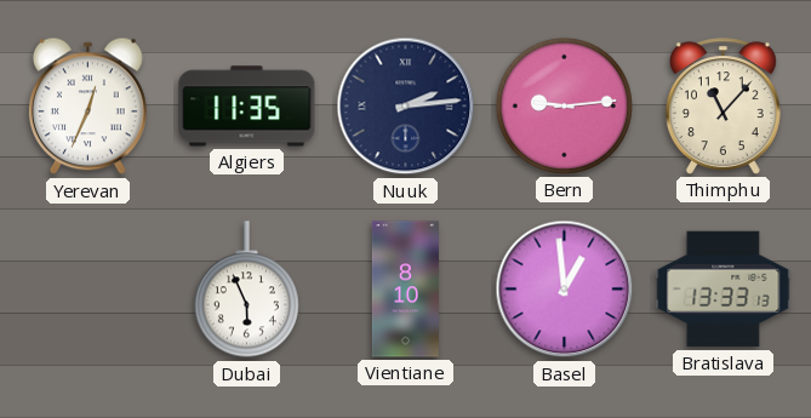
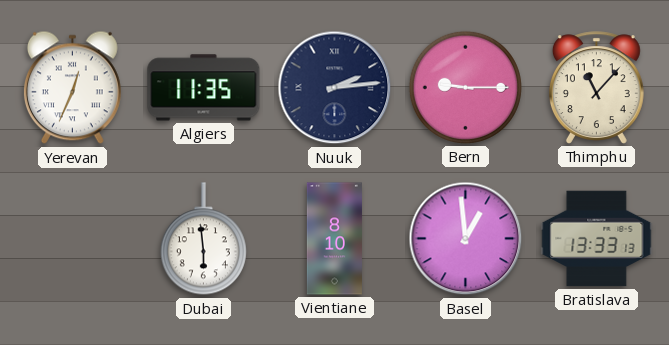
Bern: 9:14 -> 9:15 (465, 87)
Dubai: 5:56 -> 5:59 (203, 239)
